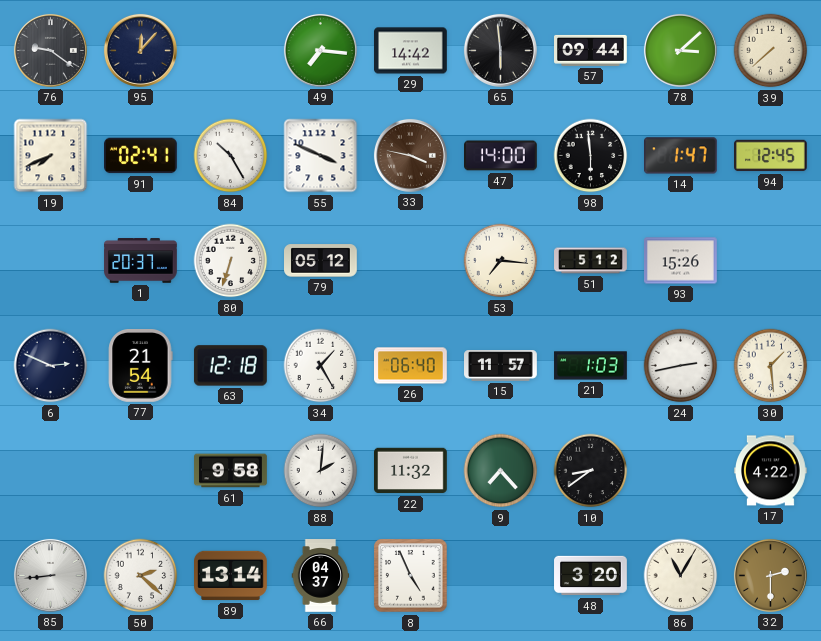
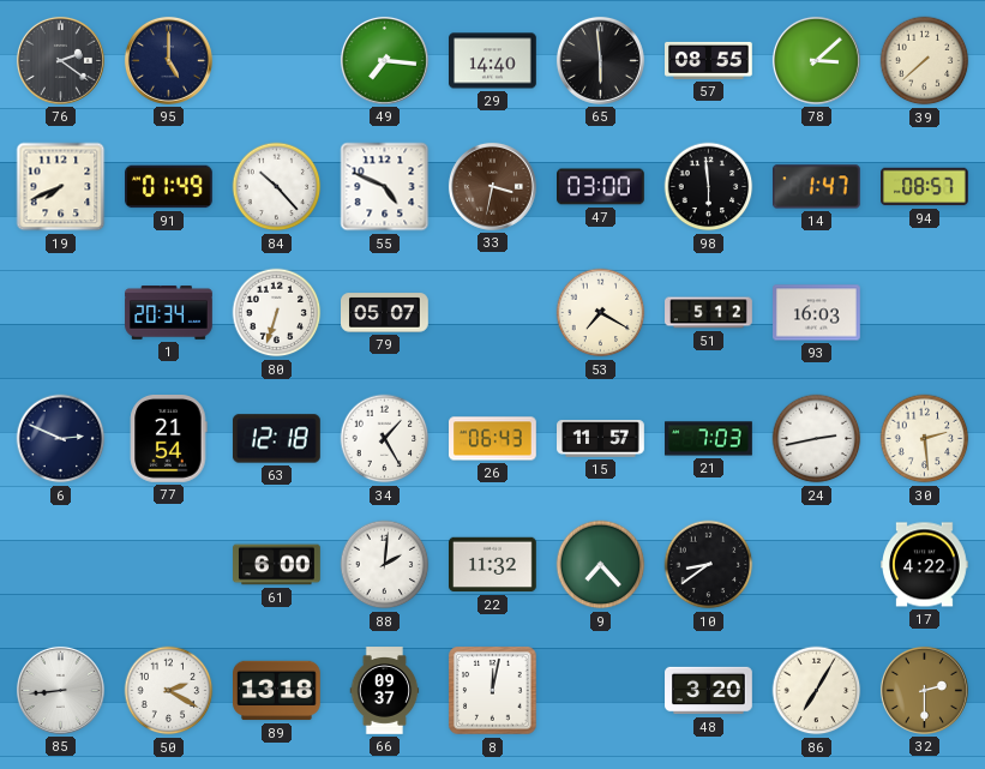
76: 9:21 -> 2:21 (60, 60)
95: 12:07 -> 5:00 (168, 60)
29: 14:42 -> 14:40 (493, 61)
57: 09:44 -> 08:55 (709, 60)
91: 02:41 -> 01:49 (169, 187)
84: 10:25 -> 10:23 (277, 187)
55: 3:49 -> 4:49 (385, 187)
33: 3:47 -> 3:32 (492, 186)
47: 14:00 -> 03:00 (601, 187)
94: 12:45 -> 08:57 (925, 187)
1: 20:37 -> 20:34 (169, 313)
79: 05:12 -> 05:07 (385, 313)
53: 7:16 -> 7:20 (601, 313)
93: 15:26 -> 16:03 (817, 313)
26: 06:40 -> 06:43 (493, 439)
21: 1:03 -> 7:03 (709, 439)
30: 1:29 -> 2:29 (925, 439)
61: 9:58 -> 6:00 (277, 565)
50: 2:22 -> 2:20 (169, 691)
89: 13:14 -> 13:18 (277, 691)
66: 04:37 -> 09:37 (385, 691)
8: 4:56 -> 12:02 (493, 691)
86: 11:05 -> 7:05 (817, 691)
